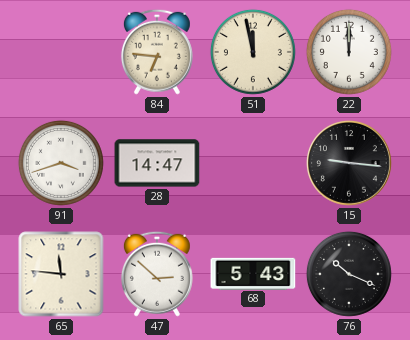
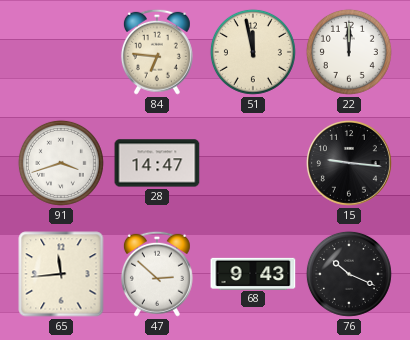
65: 11:46 -> 11:44 (61, 274)
68: 5:43 -> 9:43 (253, 273)
